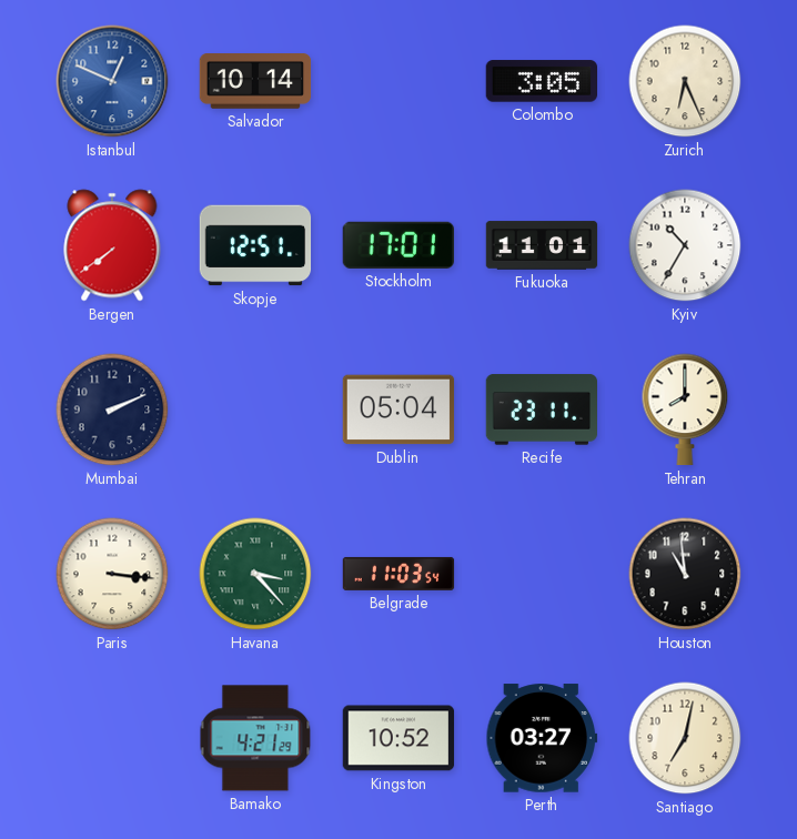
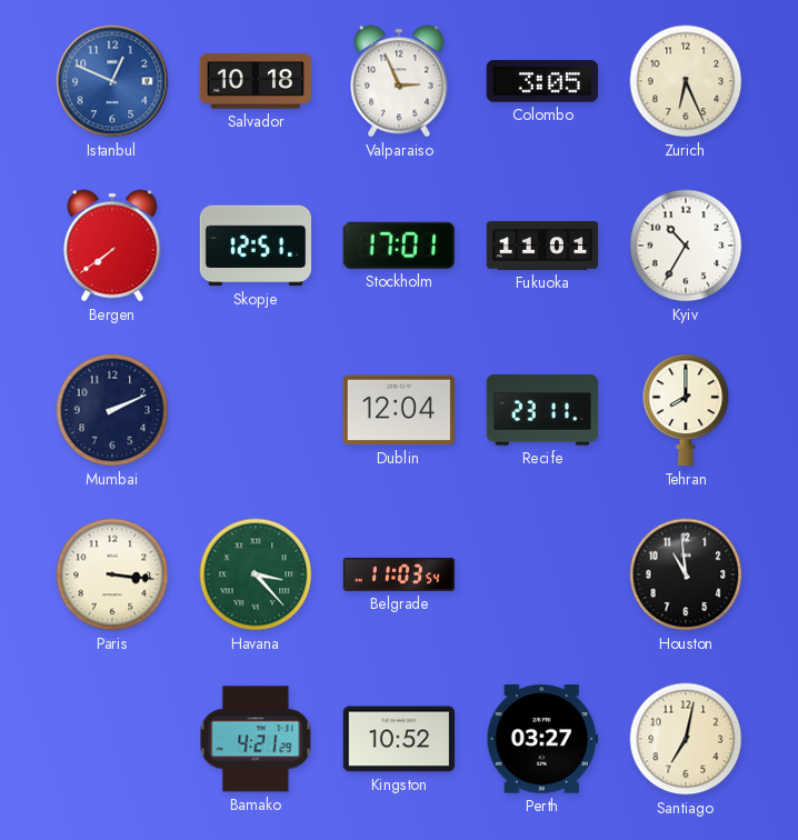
Salvador: 10:14 -> 10:18 (256, 82)
Valparaiso: none -> 2:56 (399, 81)
Dublin: 05:04 -> 12:04 (399, 410)
